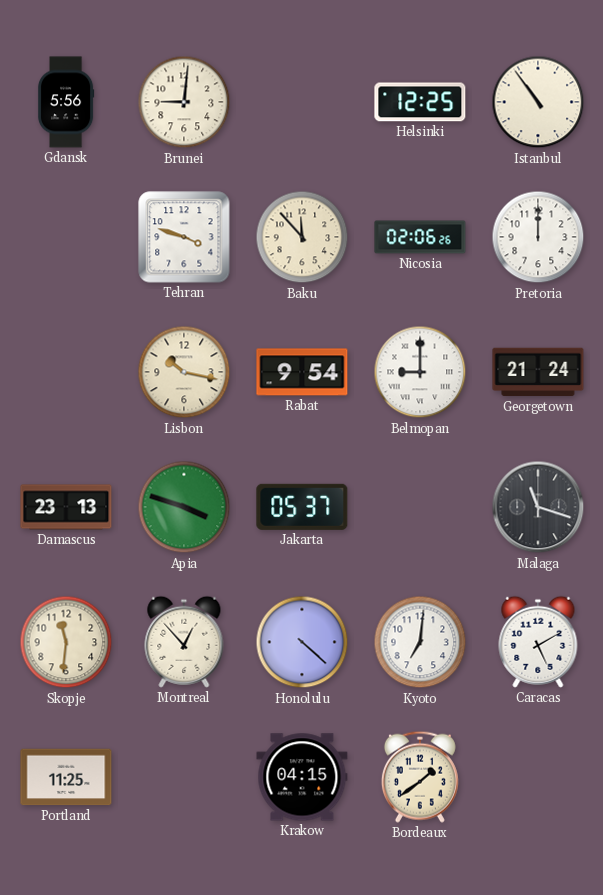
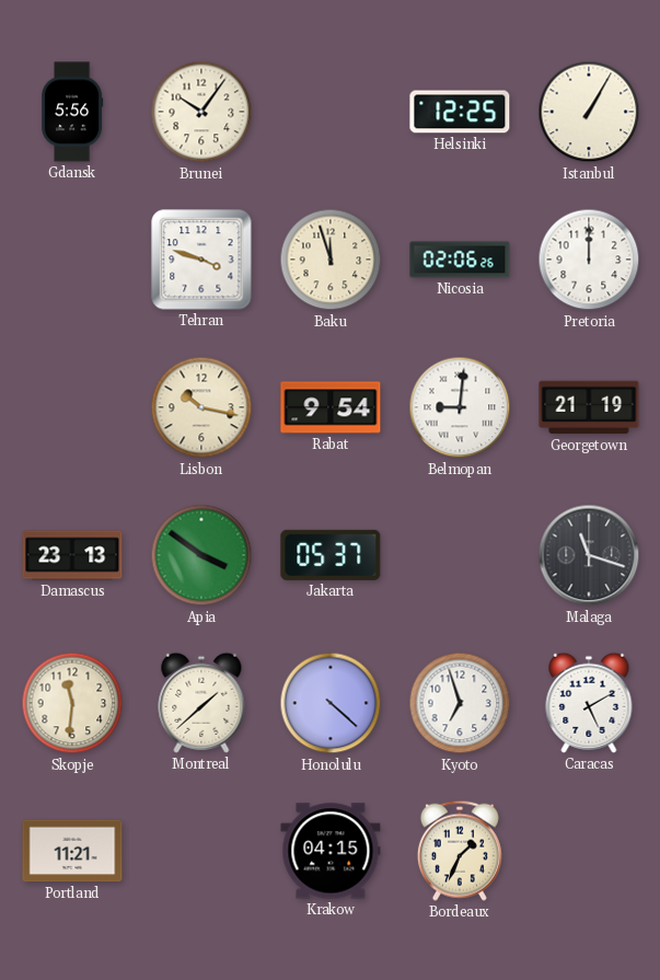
Brunei: 9:01 -> 10:06 (201, 112)
Istanbul: 10:54 -> 1:05 (589, 112)
Baku: 11:53 -> 11:57 (331, 260)
Belmopan: 9:00 -> 9:01 (460, 407)
Georgetown: 21:24 -> 21:19 (589, 407)
Apia: 3:48 -> 3:51 (201, 555)
Montreal: 12:53 -> 1:38 (201, 703)
Kyoto: 7:01 -> 6:57 (460, 703)
Portland: 11:25 -> 11:21 (72, 851)
Bordeaux: 1:39 -> 1:34 (460, 851)
